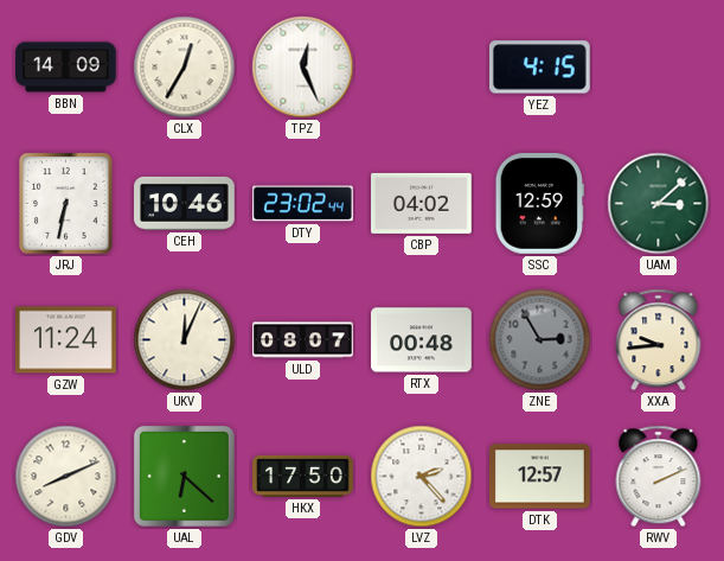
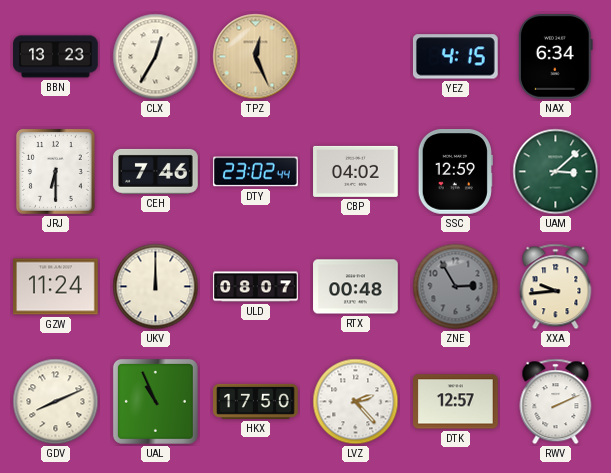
BBN: 14:09 -> 13:23 (56, 57)
TPZ dial: white -> champagne (256, 57)
NAX: none -> 6:34 (555, 57)
JRJ: 6:32 -> 6:30 (55, 171)
CEH: 10:46 -> 7:46 (156, 171)
UKV: 12:04 -> 12:00 (156, 287)
UAL: 6:22 -> 10:56 (155, 401)
